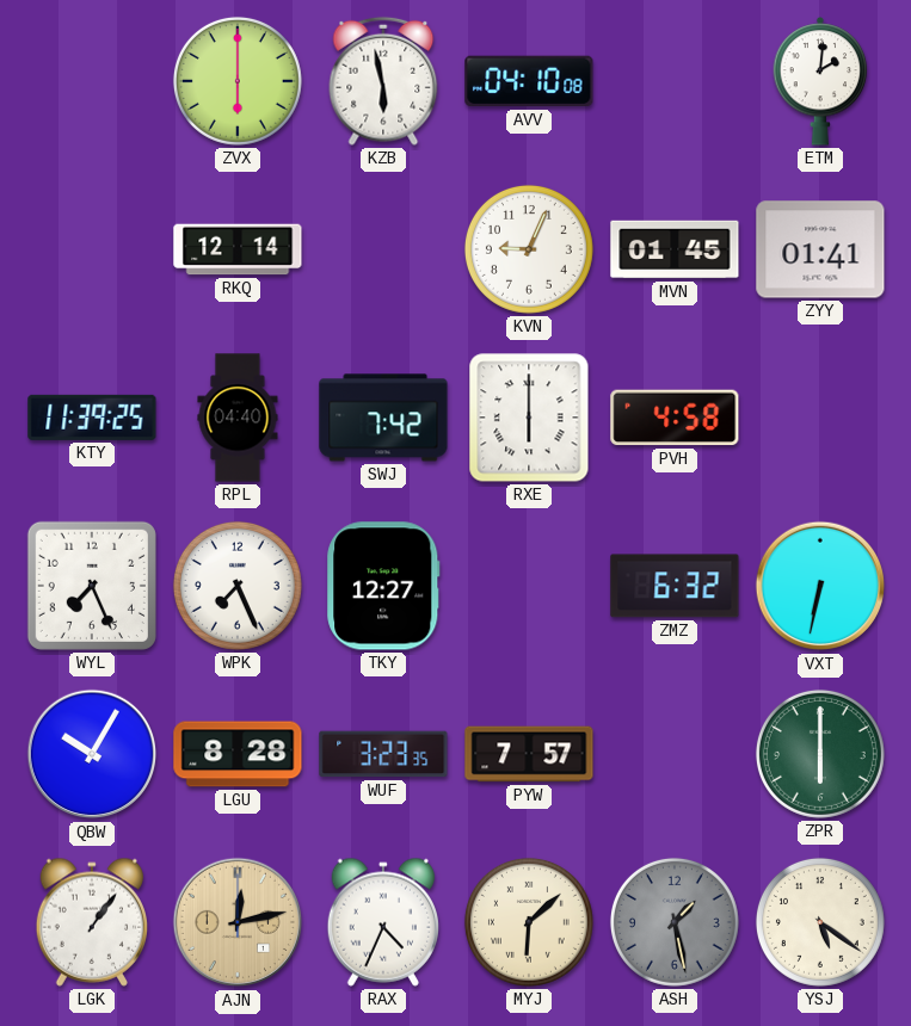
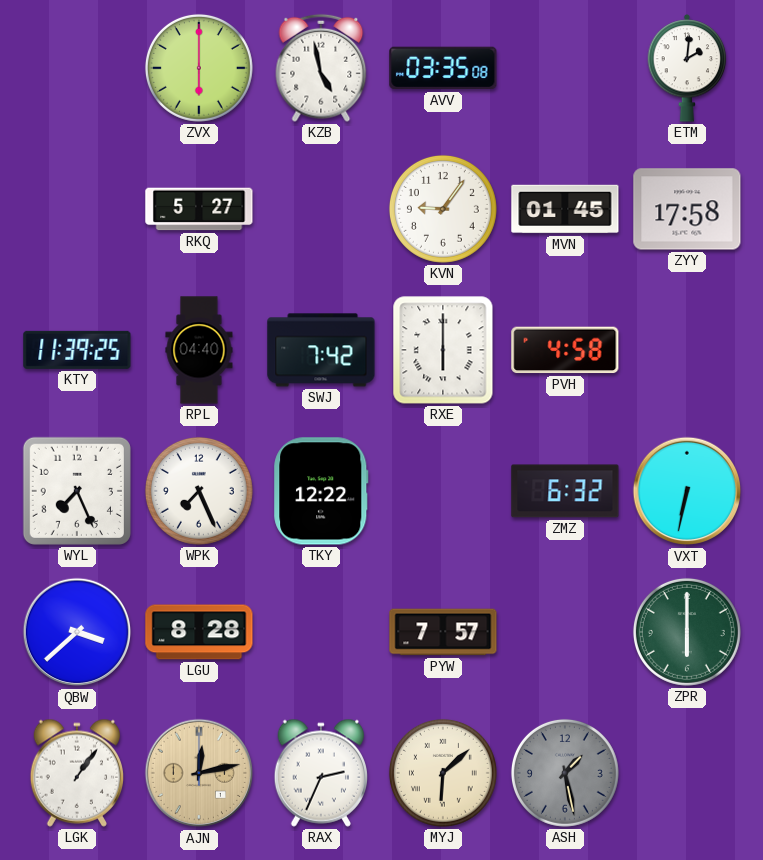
KZB: 5:58 -> 4:58 (321, 68)
AVV: 04:10 -> 03:35 (443, 68)
RKQ: 12:14 -> 5:27 (199, 209)
KVN: 9:04 -> 9:06 (443, 209)
ZYY: 01:41 -> 17:58 (687, 209)
TKY: 12:27 -> 12:22 (321, 491)
QBW: 10:05 -> 3:38 (77, 632)
WUF: 3:23 -> none (383, 754)
RAX: 4:34 -> 2:34 (320, 773)
YSJ: 5:21 -> none (820, 922)
